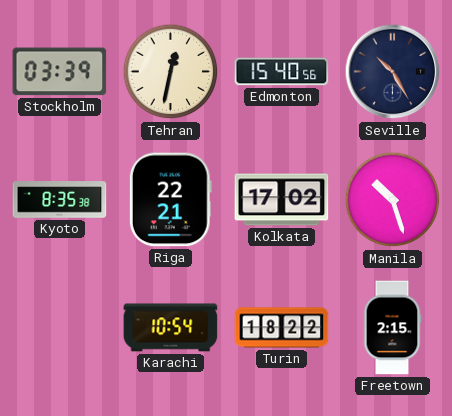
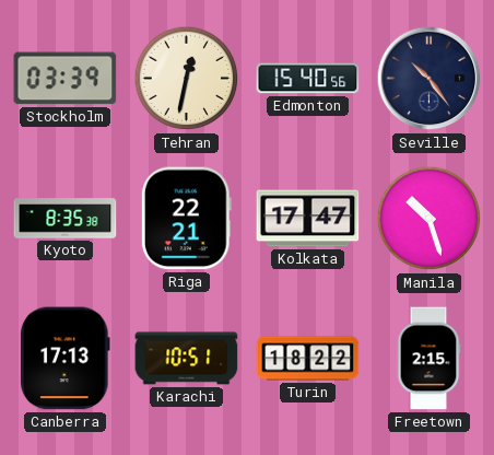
Seville: 10:25 -> 10:24 (430, 79)
Kolkata: 17:02 -> 17:47 (308, 219)
Canberra: none -> 17:13 (66, 359)
Karachi: 10:54 -> 10:51 (187, 359)
